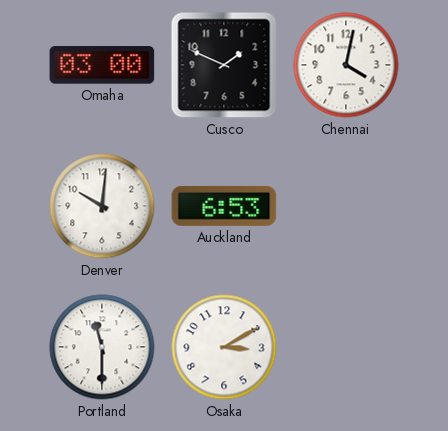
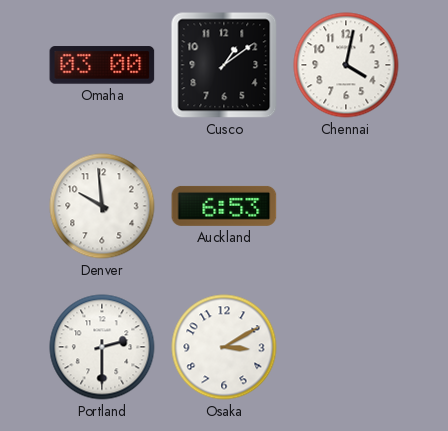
Cusco: 1:49 -> 1:09 (224, 65)
Denver: 10:01 -> 9:59 (102, 206)
Portland: 11:30 -> 2:30 (102, 347)
